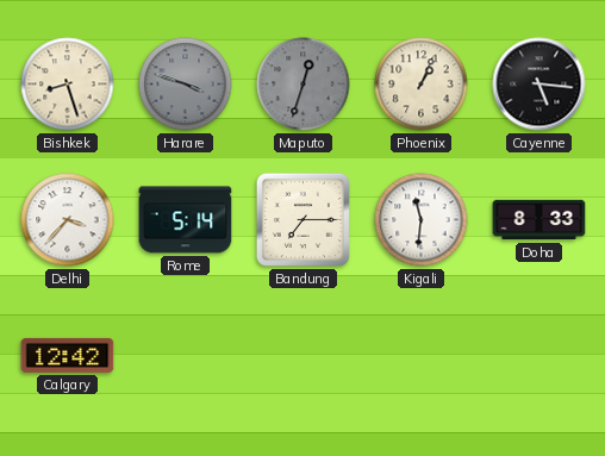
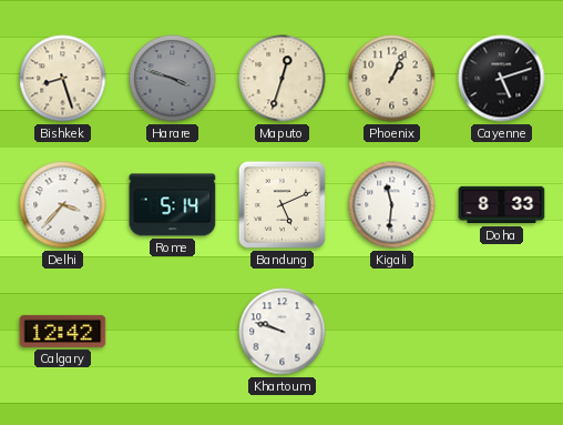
Maputo dial: grey -> cream (283, 79)
Cayenne: 5:16 -> 5:12 (502, 79)
Bandung: 7:15 -> 5:11 (281, 204)
Khartoum: none -> 9:48 (283, 332)
